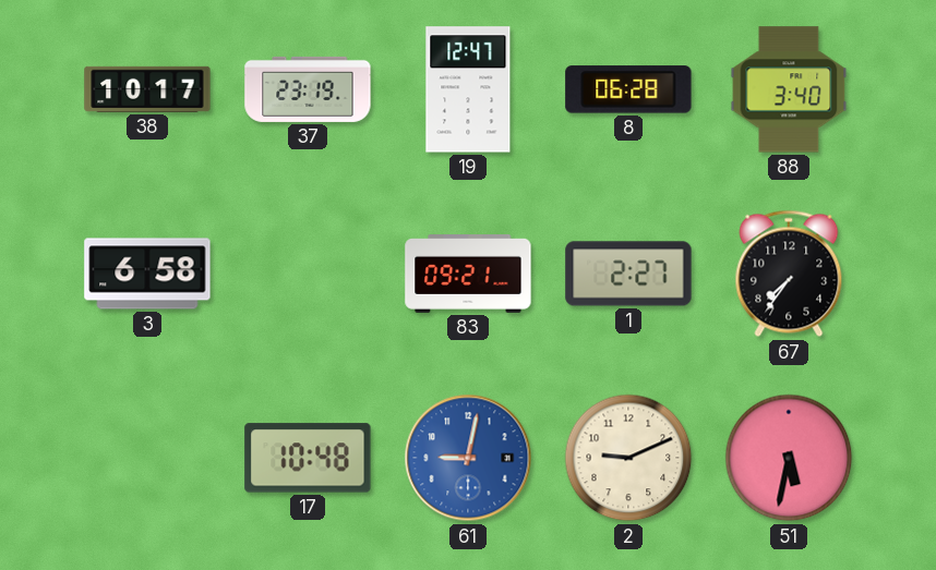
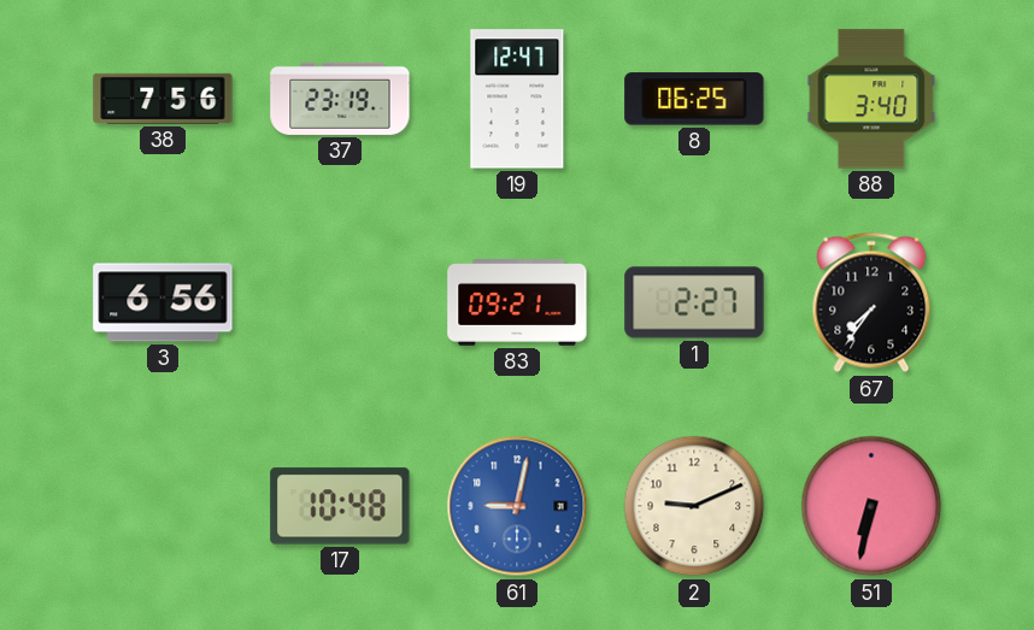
38: 10:17 -> 7:56 (163, 99)
8: 06:28 -> 06:25 (694, 99)
3: 6:58 -> 6:56 (163, 302)
51: 5:32 -> 6:32 (871, 506)
